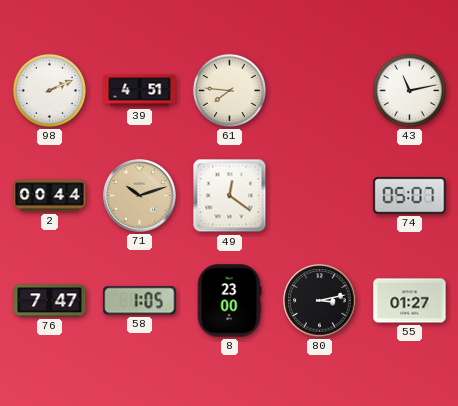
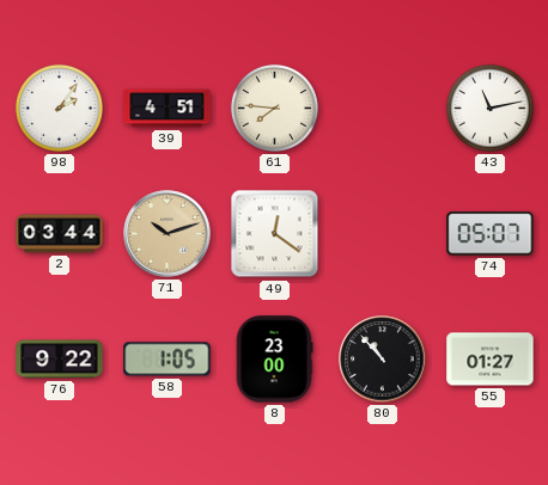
98: 2:11 -> 2:06 (59, 108)
2: 00:44 -> 03:44 (60, 234)
76: 7:47 -> 9:22 (60, 360)
80: 3:13 -> 10:53 (383, 360)
